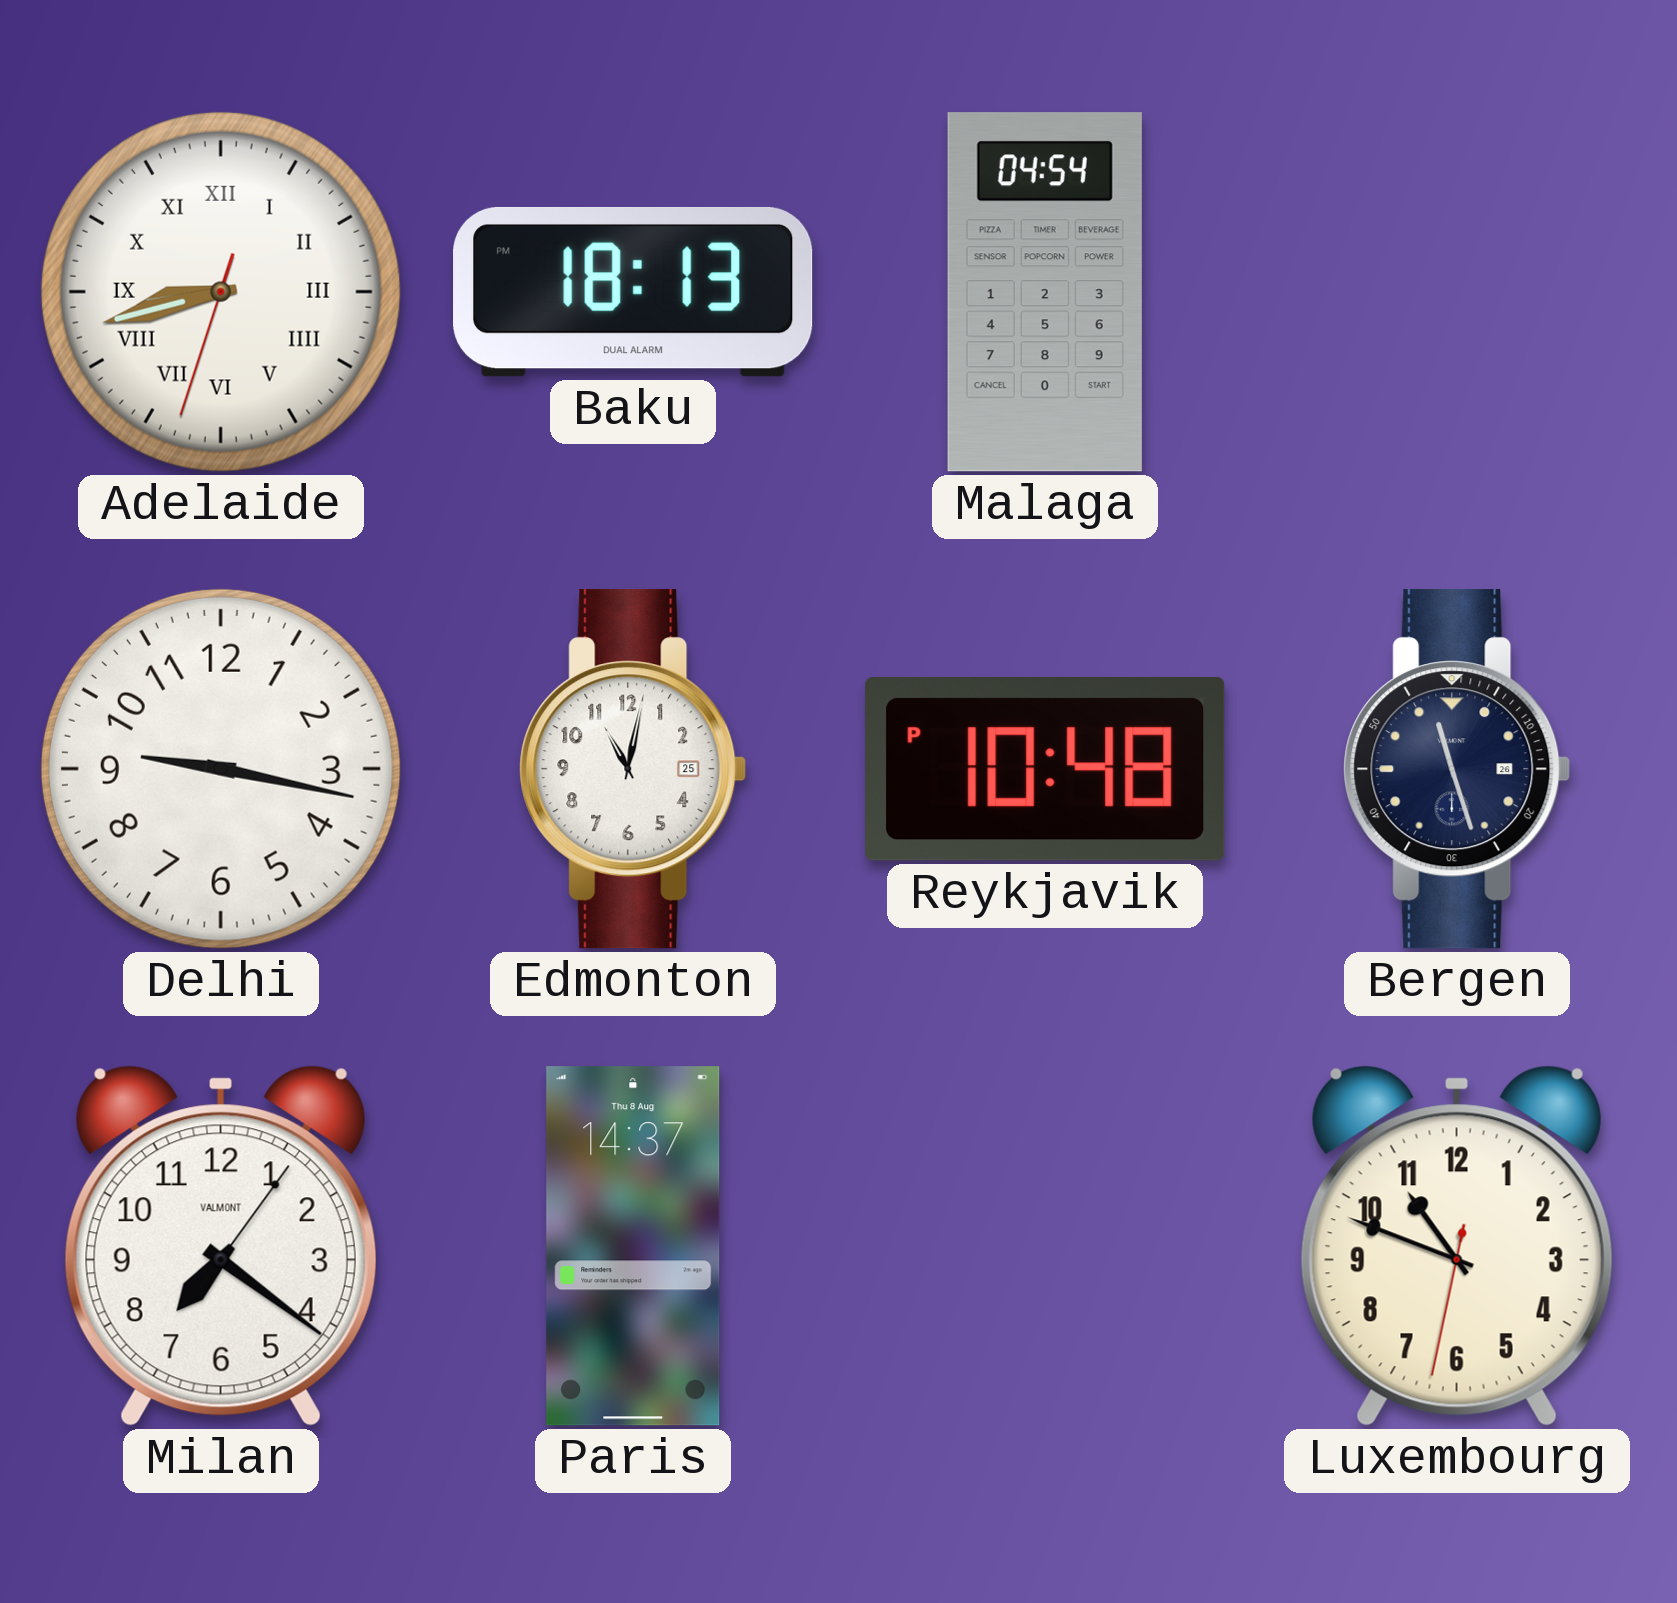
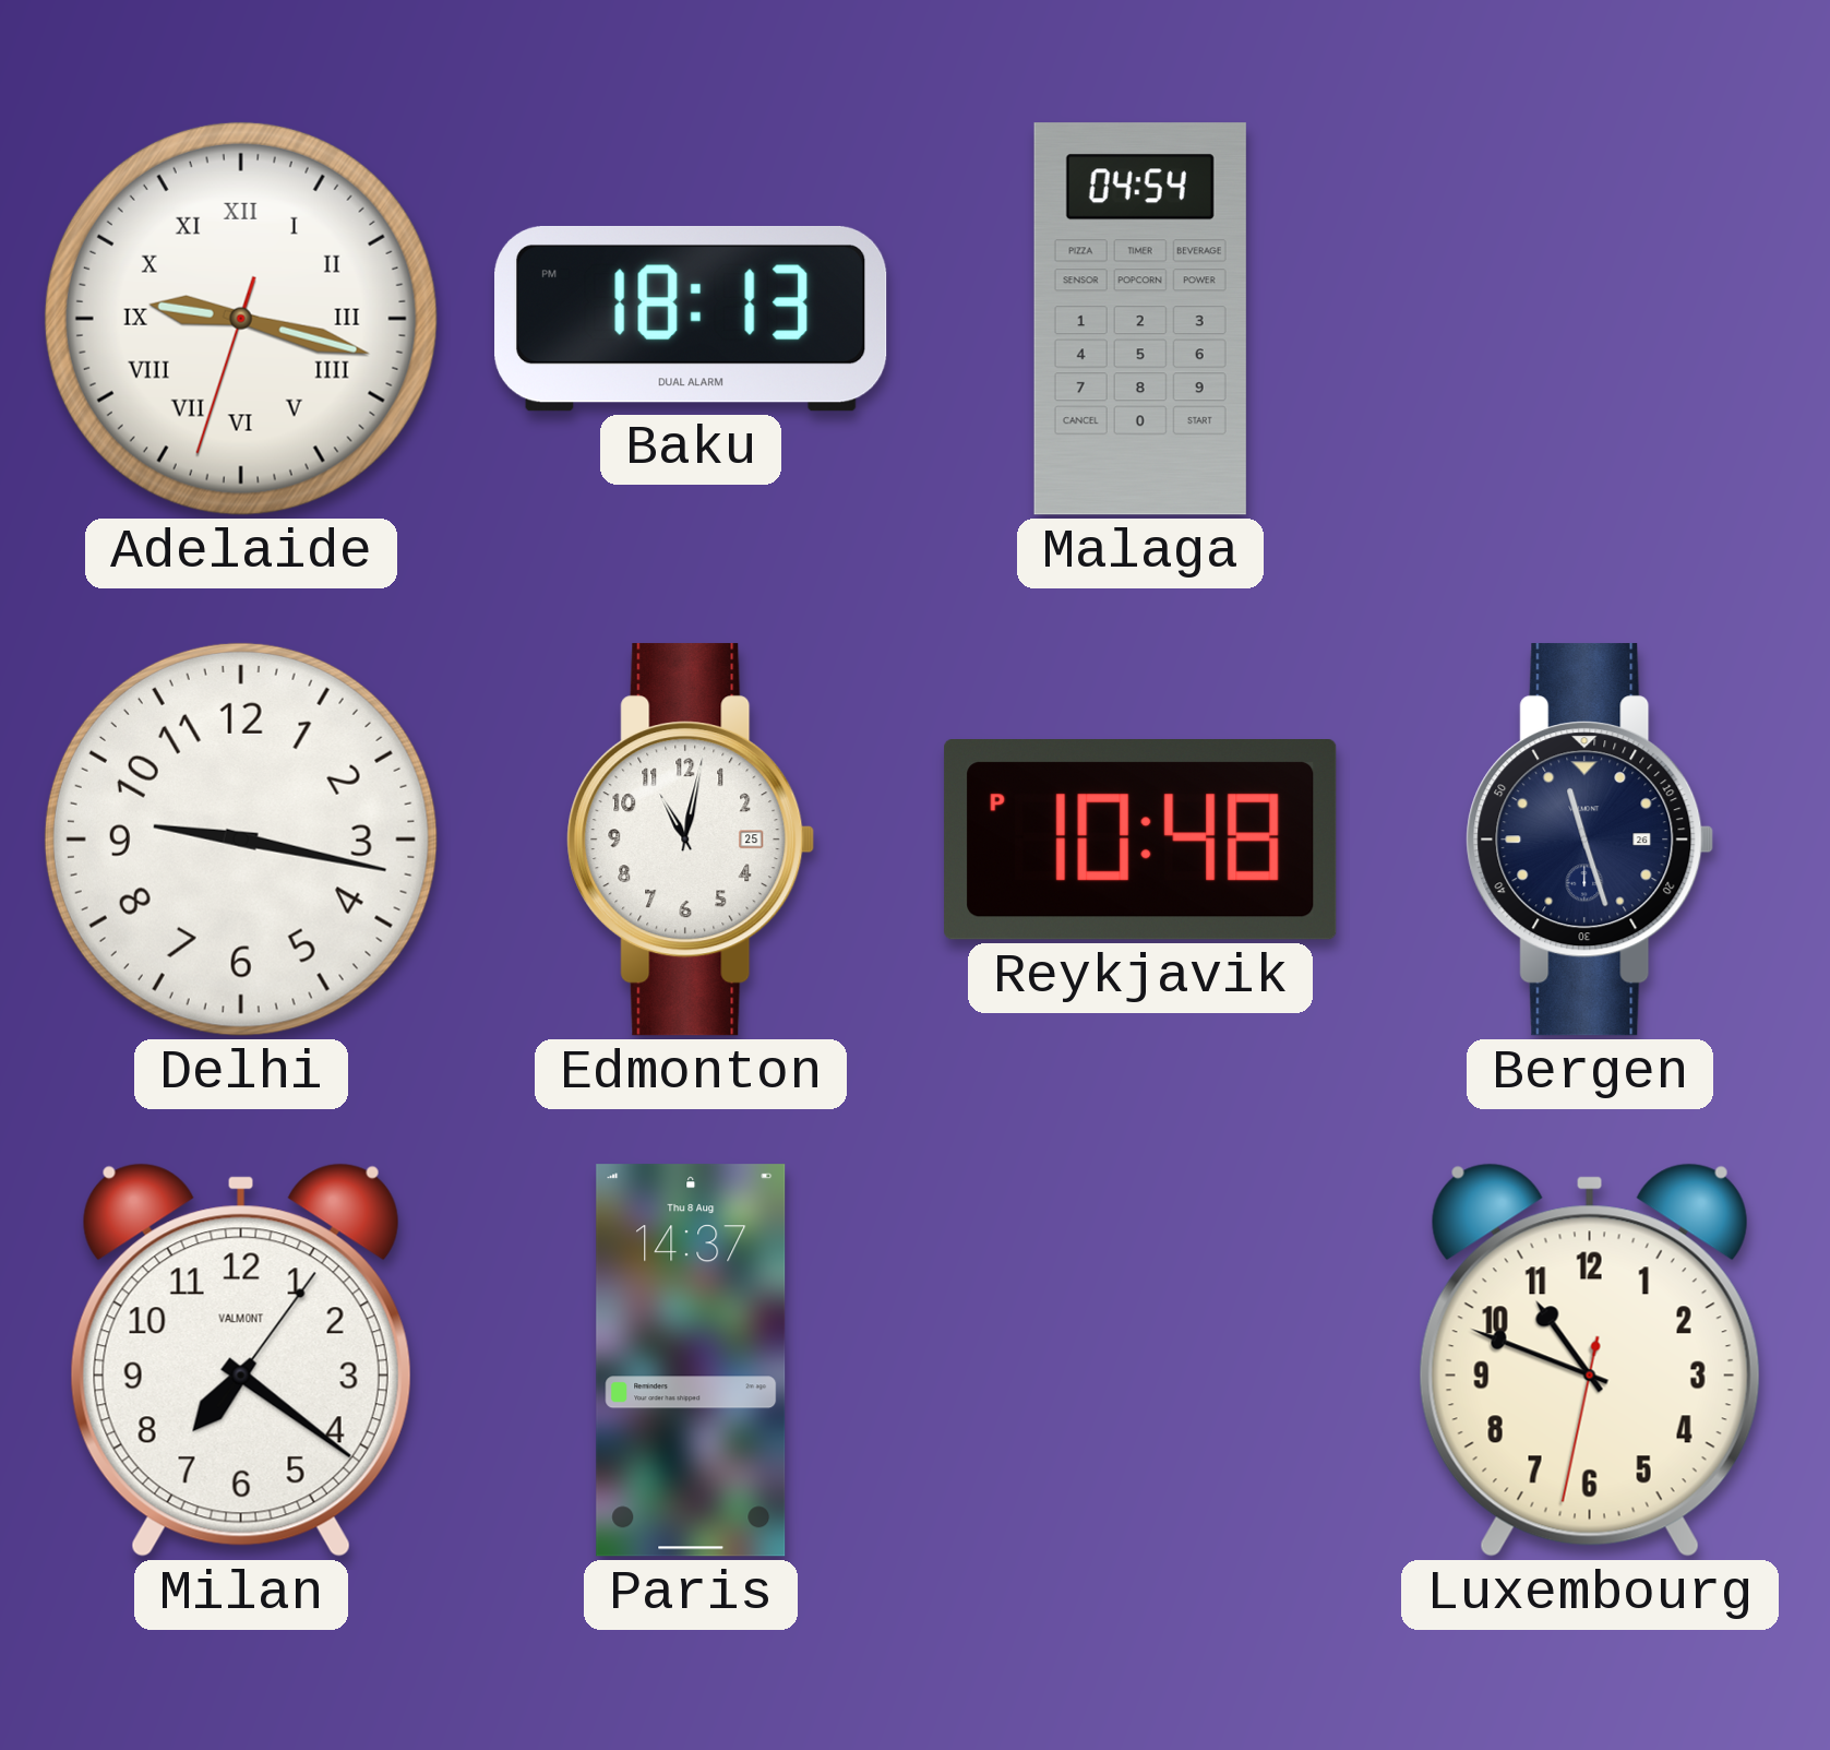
Adelaide: 8:42 -> 9:17 (241, 319)
